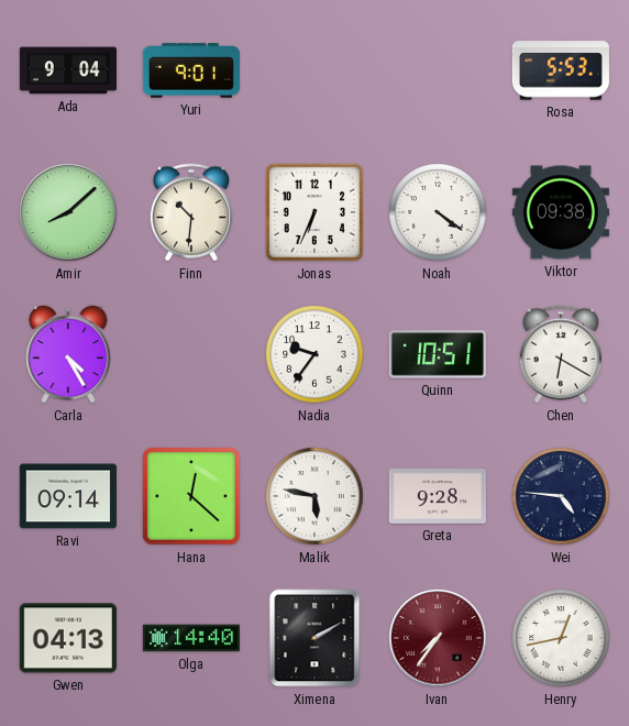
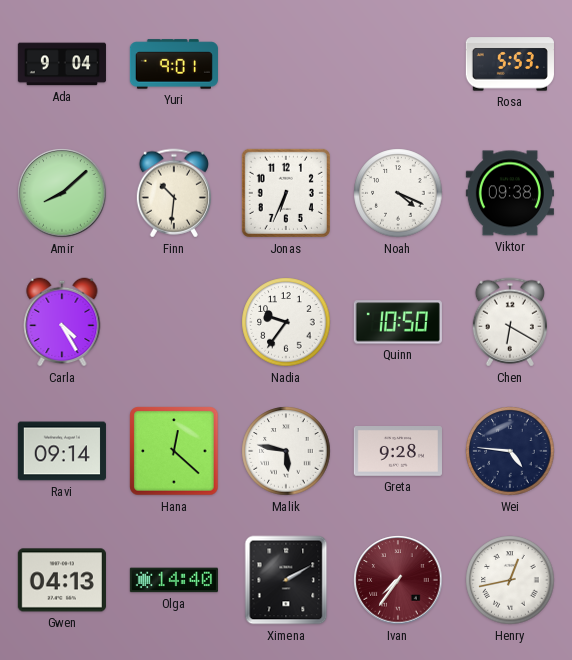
Noah: 4:21 -> 4:19 (398, 193)
Quinn: 10:51 -> 10:50 (398, 322)
